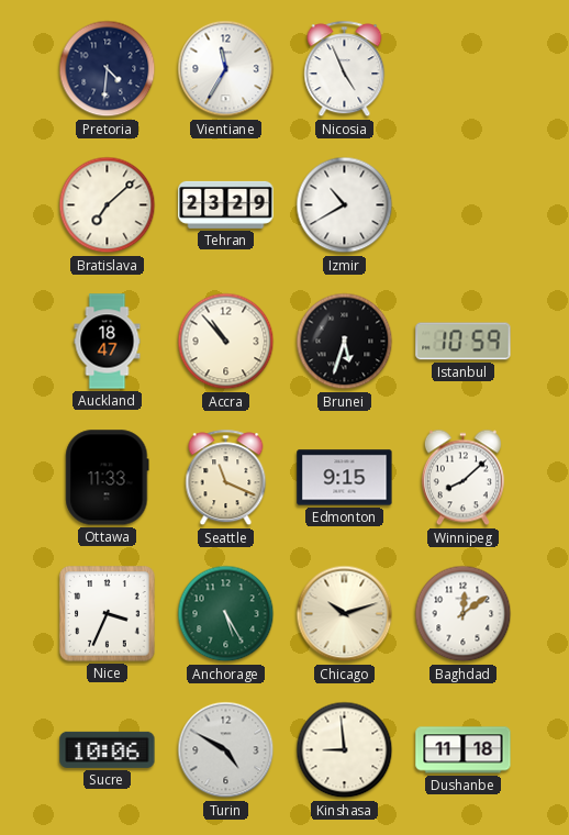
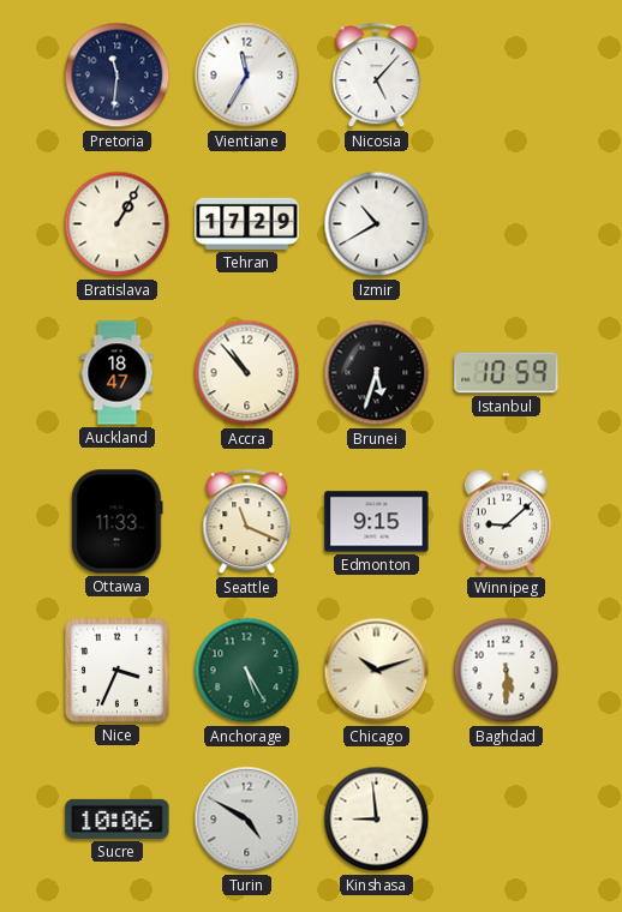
Pretoria: 4:31 -> 11:31 (118, 76)
Nicosia: 4:56 -> 5:07 (377, 76)
Bratislava: 7:08 -> 1:05 (118, 224)
Tehran: 23:29 -> 17:29 (247, 223)
Winnipeg: 8:08 -> 9:08 (506, 522)
Baghdad: 12:09 -> 5:30 (507, 671)
Dushanbe: 11:18 -> none (464, 750)
